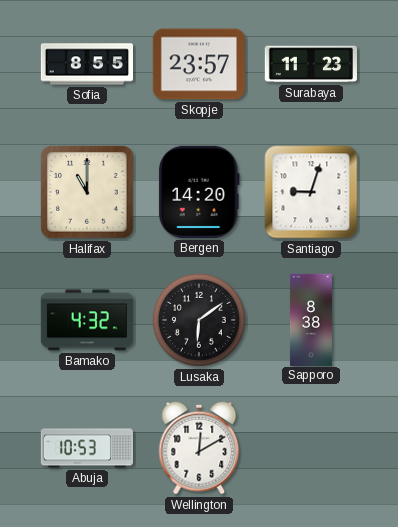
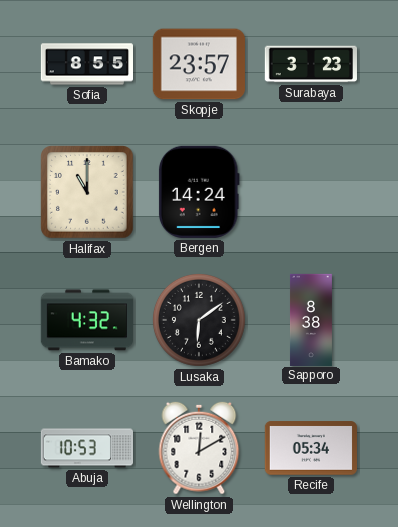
Surabaya: 11:23 -> 3:23 (311, 64)
Bergen: 14:20 -> 14:24 (199, 192)
Santiago: 9:03 -> none (311, 192)
Recife: none -> 05:34 (311, 448)
